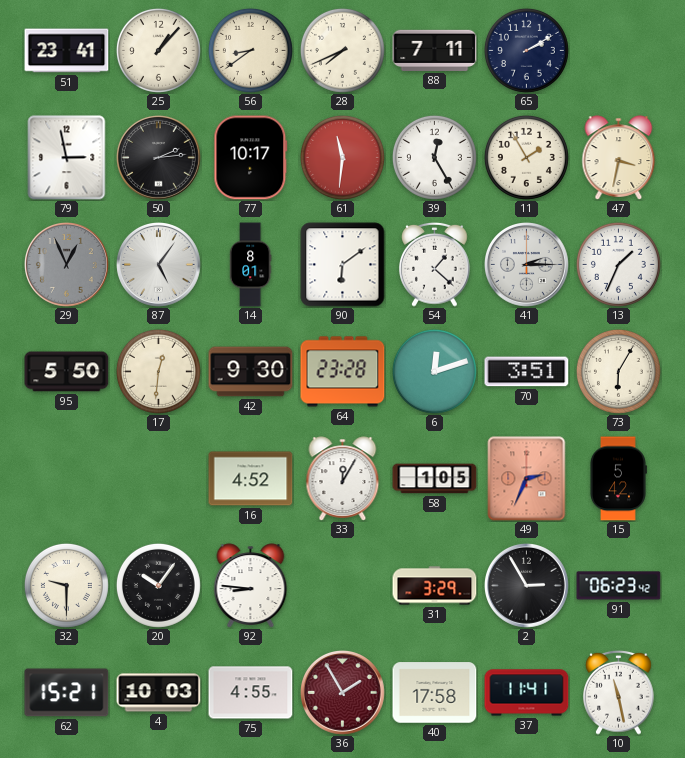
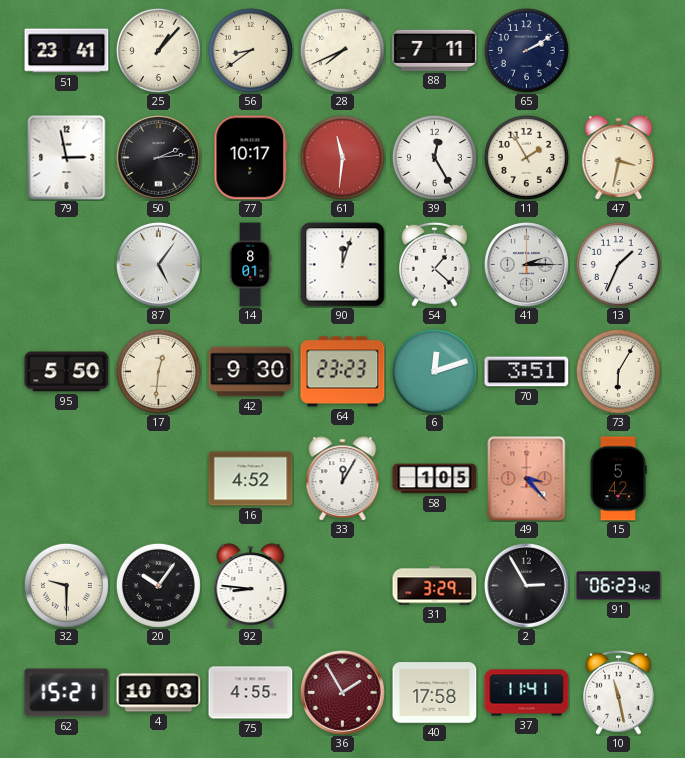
29: 12:56 -> none (67, 265)
90: 6:09 -> 12:03 (343, 265)
64: 23:28 -> 23:23 (343, 372)
49: 2:34 -> 3:23 (527, 479)
